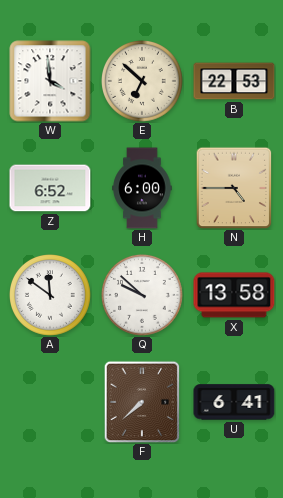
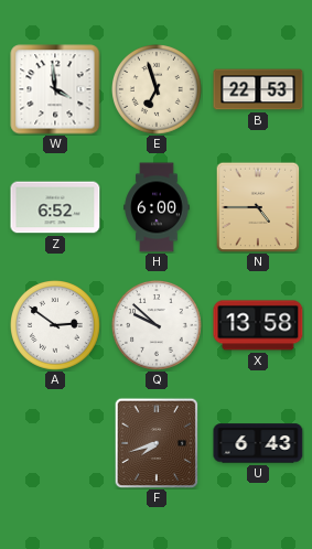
E: 6:52 -> 6:57 (158, 90)
A: 11:51 -> 2:51 (56, 326)
F: 7:38 -> 7:42 (157, 443)
U: 6:41 -> 6:43 (258, 443)
